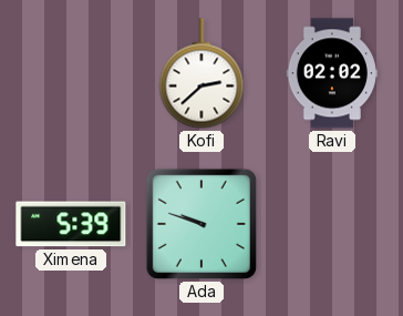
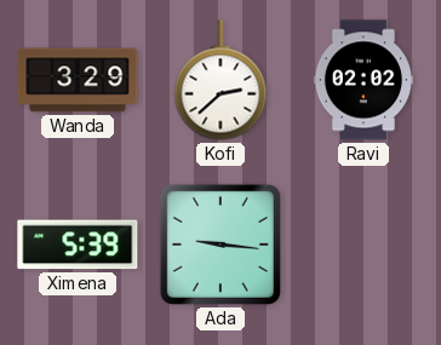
Wanda: none -> 3:29 (78, 80)
Ada: 9:48 -> 9:16 (220, 245)
